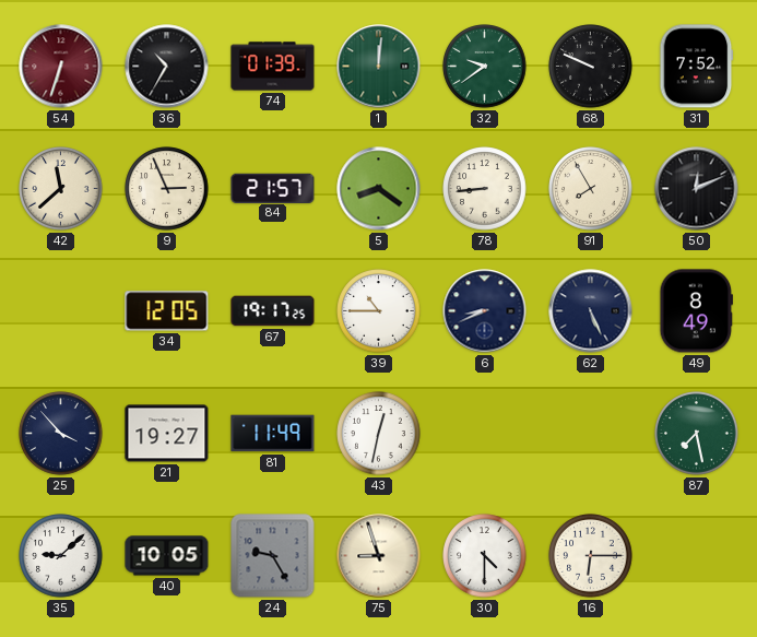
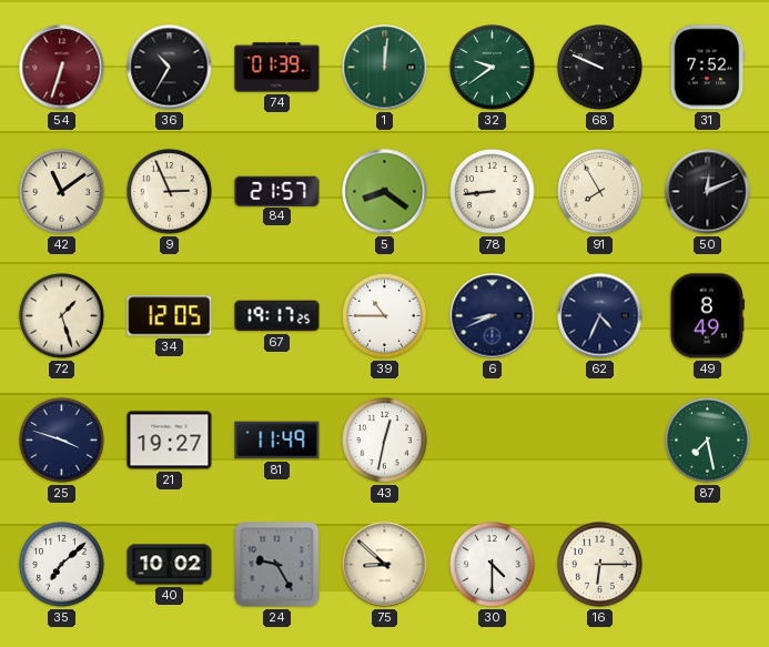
42: 11:38 -> 11:09 (62, 192)
72: none -> 1:27 (62, 316)
62: 5:26 -> 4:34 (600, 316)
25: 3:53 -> 3:48 (62, 441)
35: 9:08 -> 7:08 (62, 565)
40: 10:05 -> 10:02 (170, 565)
75: 8:57 -> 8:52 (385, 565)
